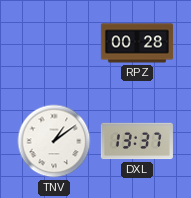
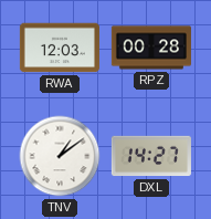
RWA: none -> 12:03 (60, 48)
DXL: 13:37 -> 14:27 (151, 156)
